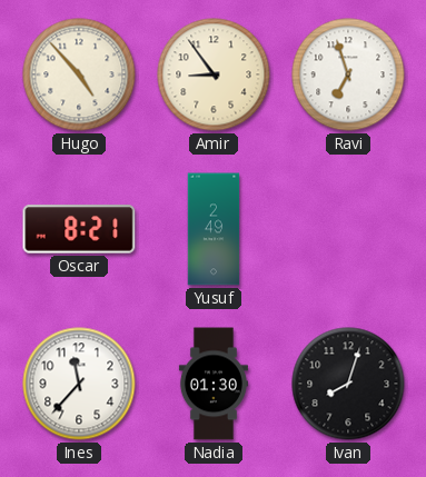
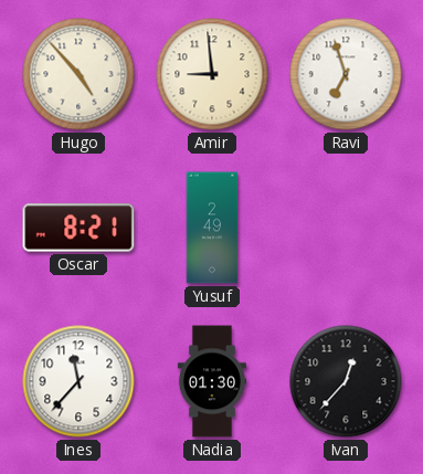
Amir: 8:54 -> 8:59 (212, 74)
Ivan: 8:03 -> 12:37 (346, 381)
